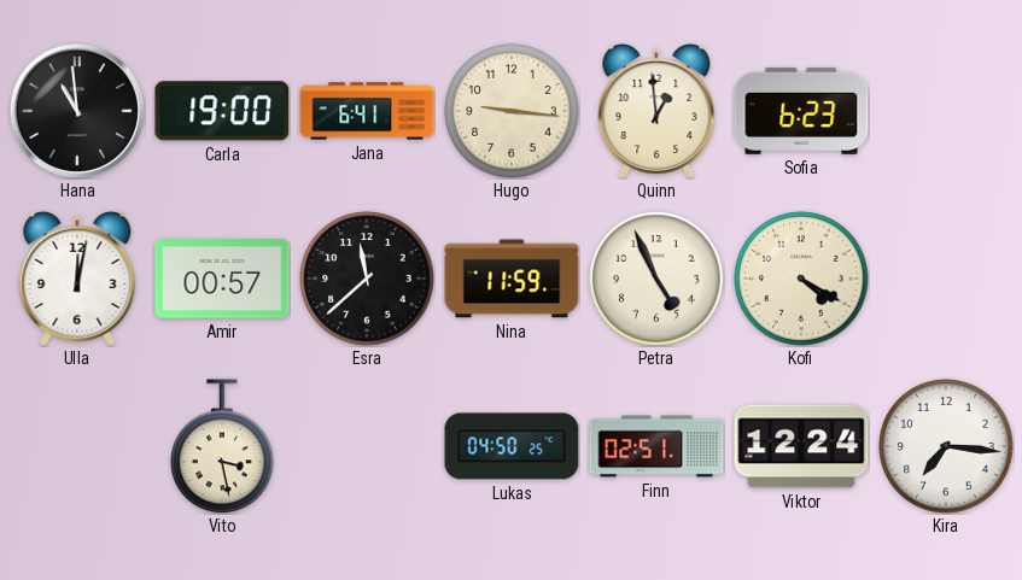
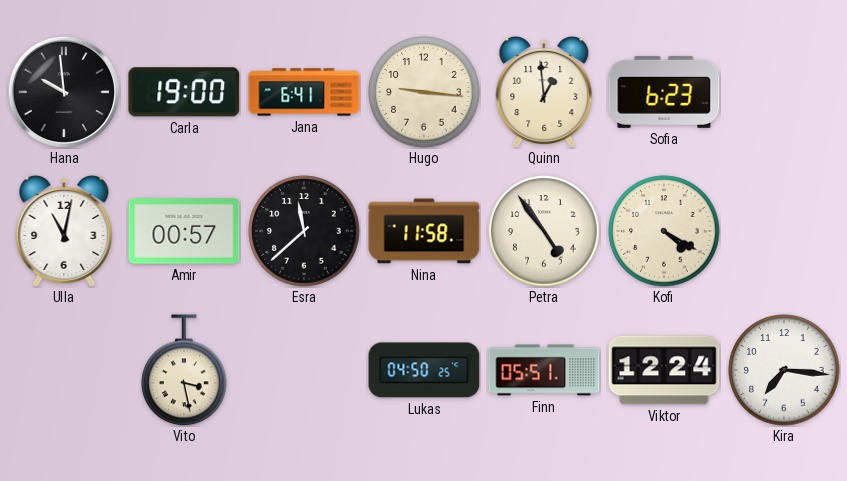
Hana: 10:59 -> 9:59 (64, 92)
Ulla: 12:02 -> 11:02 (64, 231)
Nina: 11:59 -> 11:58 (424, 231)
Petra: 4:56 -> 4:54 (544, 231)
Finn: 02:51 -> 05:51 (544, 370)
